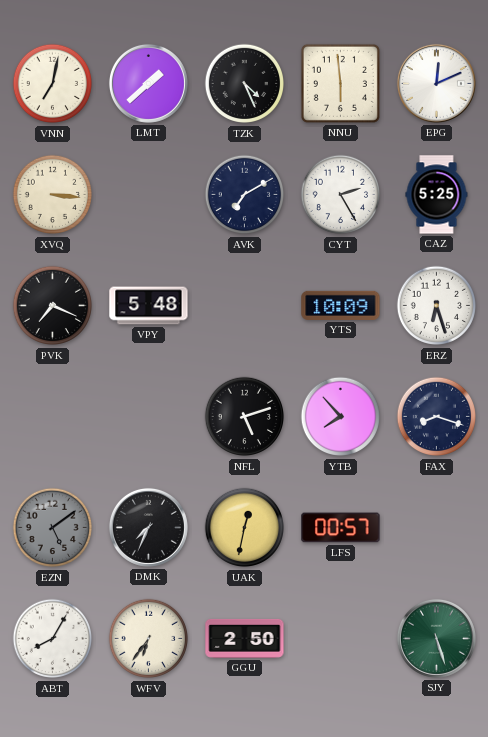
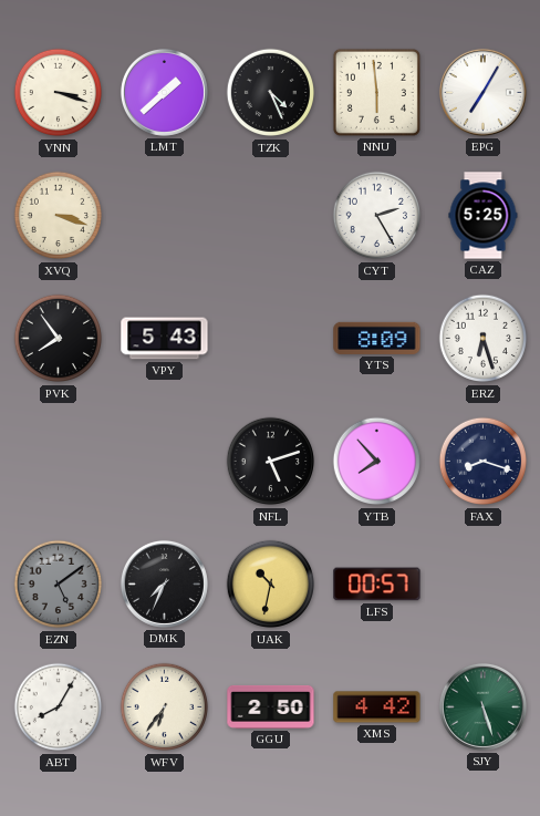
VNN: 7:02 -> 3:18 (59, 93)
EPG: 12:11 -> 7:05 (482, 92)
XVQ: 3:16 -> 3:18 (59, 216)
AVK: 7:10 -> none (245, 195)
PVK: 7:19 -> 7:54 (59, 339)
VPY: 5:48 -> 5:43 (165, 339)
YTS: 10:09 -> 8:09 (377, 338)
UAK: 12:32 -> 10:32 (271, 585)
XMS: none -> 4:42 (377, 707)
